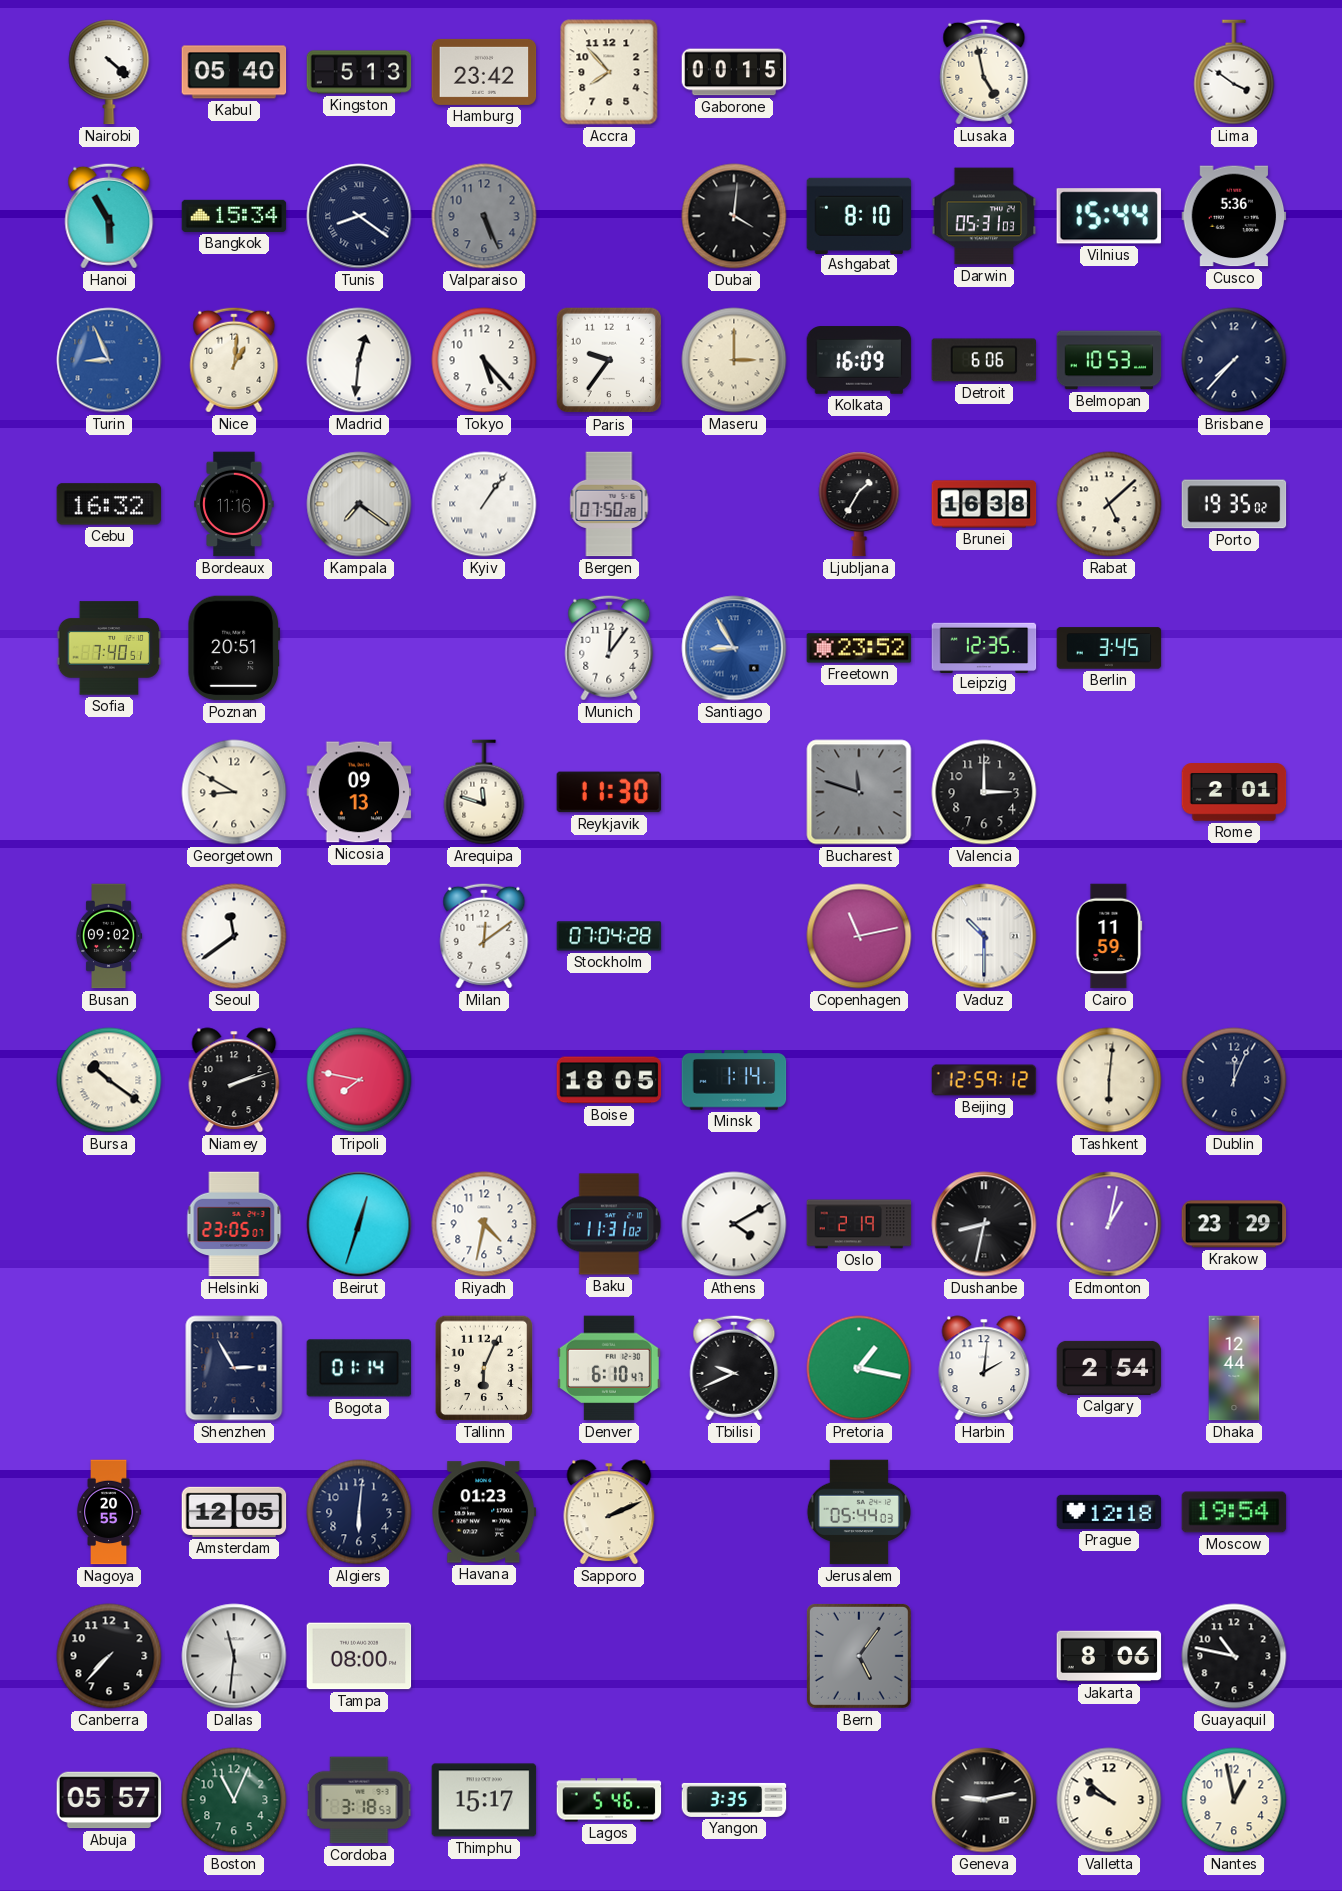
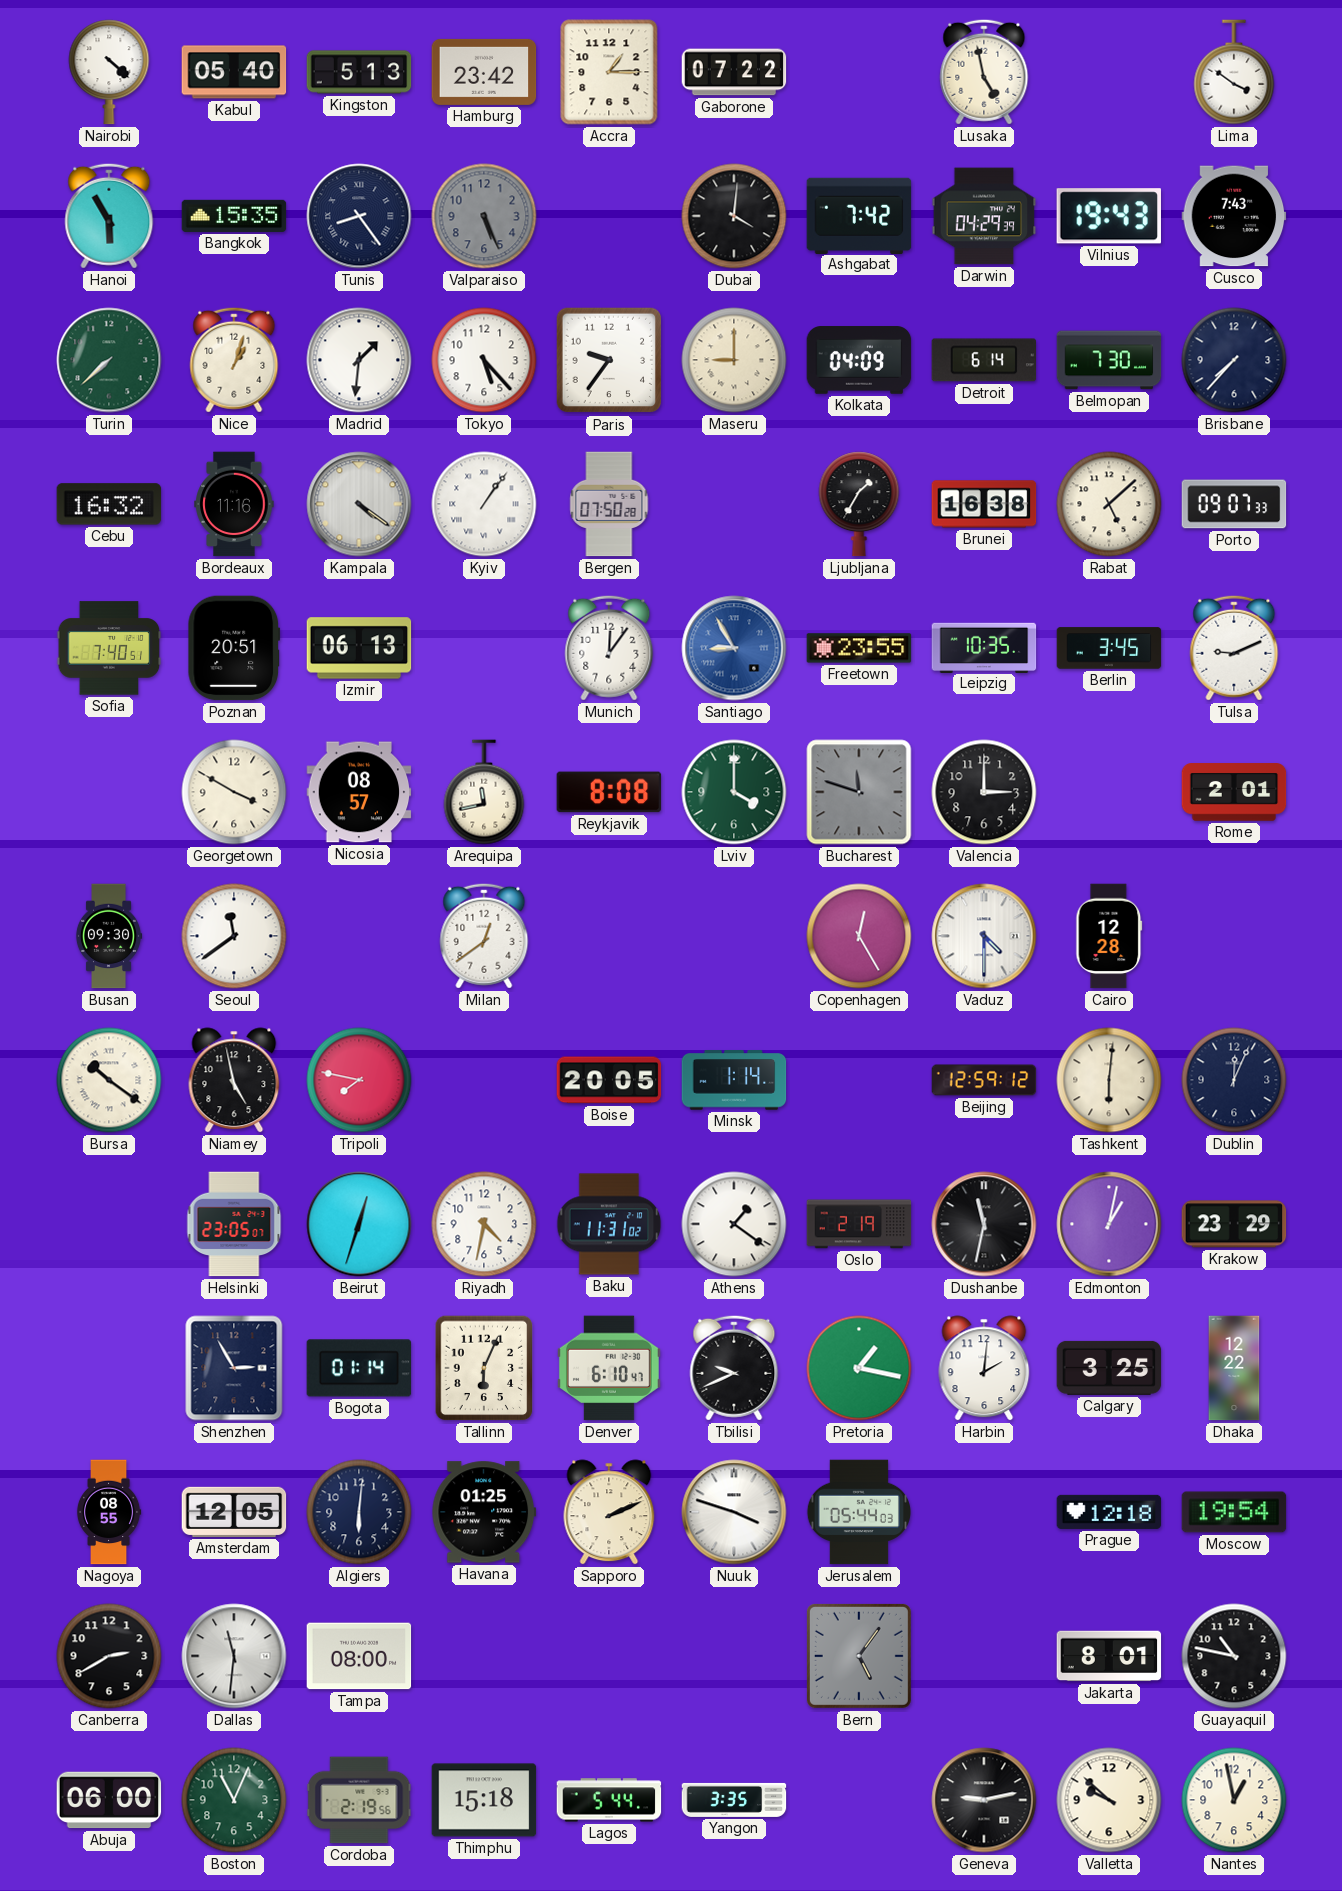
Accra: 7:53 -> 1:15 (609, 72)
Gaborone: 00:15 -> 07:22 (734, 72)
Bangkok: 15:34 -> 15:35 (234, 216)
Tunis: 8:21 -> 8:24 (359, 216)
Ashgabat: 8:10 -> 7:42 (859, 215)
Darwin: 05:31 -> 04:29 (984, 216)
Vilnius: 15:44 -> 19:43 (1109, 216)
Cusco: 5:36 -> 7:43 (1234, 216)
Turin: 8:56 -> 7:38 (109, 360)
Turin dial: blue -> green (109, 360)
Nice: 1:01 -> 1:03 (234, 360)
Madrid: 12:31 -> 1:31 (359, 360)
Maseru: 3:00 -> 9:00 (734, 360)
Kolkata: 16:09 -> 04:09 (859, 360)
Detroit: 6:06 -> 6:14 (984, 360)
Belmopan: 10:53 -> 7:30 (1109, 360)
Kampala: 7:21 -> 4:21 (359, 504)
Porto: 19:35 -> 09:07 (1234, 504)
Izmir: none -> 06:13 (359, 648)
Freetown: 23:52 -> 23:55 (859, 648)
Leipzig: 12:35 -> 10:35 (984, 647)
Tulsa: none -> 9:11 (1234, 648)
Georgetown: 8:50 -> 3:50 (234, 792)
Nicosia: 09:13 -> 08:57 (359, 792)
Arequipa: 11:48 -> 11:43 (484, 792)
Reykjavik: 11:30 -> 8:08 (609, 792)
Lviv: none -> 4:00 (734, 792)
Busan: 09:02 -> 09:30 (109, 936)
Milan: 12:09 -> 12:39 (484, 936)
Stockholm: 07:04 -> none (609, 936)
Copenhagen: 11:13 -> 12:25 (859, 936)
Vaduz: 10:30 -> 4:30 (984, 936)
Cairo: 11:59 -> 12:28 (1109, 936)
Niamey: 2:12 -> 4:58 (234, 1080)
Boise: 18:05 -> 20:05 (609, 1080)
Athens: 4:10 -> 1:21 (734, 1224)
Dushanbe: 8:32 -> 11:32 (984, 1224)
Calgary: 2:54 -> 3:25 (1109, 1368)
Dhaka: 12:44 -> 12:22 (1234, 1368)
Nagoya: 20:55 -> 08:55 (109, 1512)
Havana: 01:23 -> 01:25 (484, 1512)
Nuuk: none -> 3:48 (734, 1512)
Canberra: 7:37 -> 2:40 (109, 1656)
Jakarta: 8:06 -> 8:01 (1109, 1656)
Abuja: 05:57 -> 06:00 (109, 1800)
Cordoba: 3:18 -> 2:19 (359, 1800)
Thimphu: 15:17 -> 15:18 (484, 1800)
Lagos: 5:46 -> 5:44 (609, 1800)
